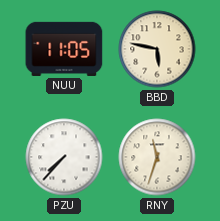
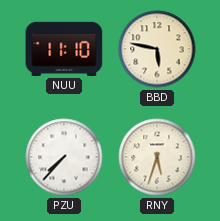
NUU: 11:05 -> 11:10 (64, 49)
RNY: 11:33 -> 5:33 (157, 157)
